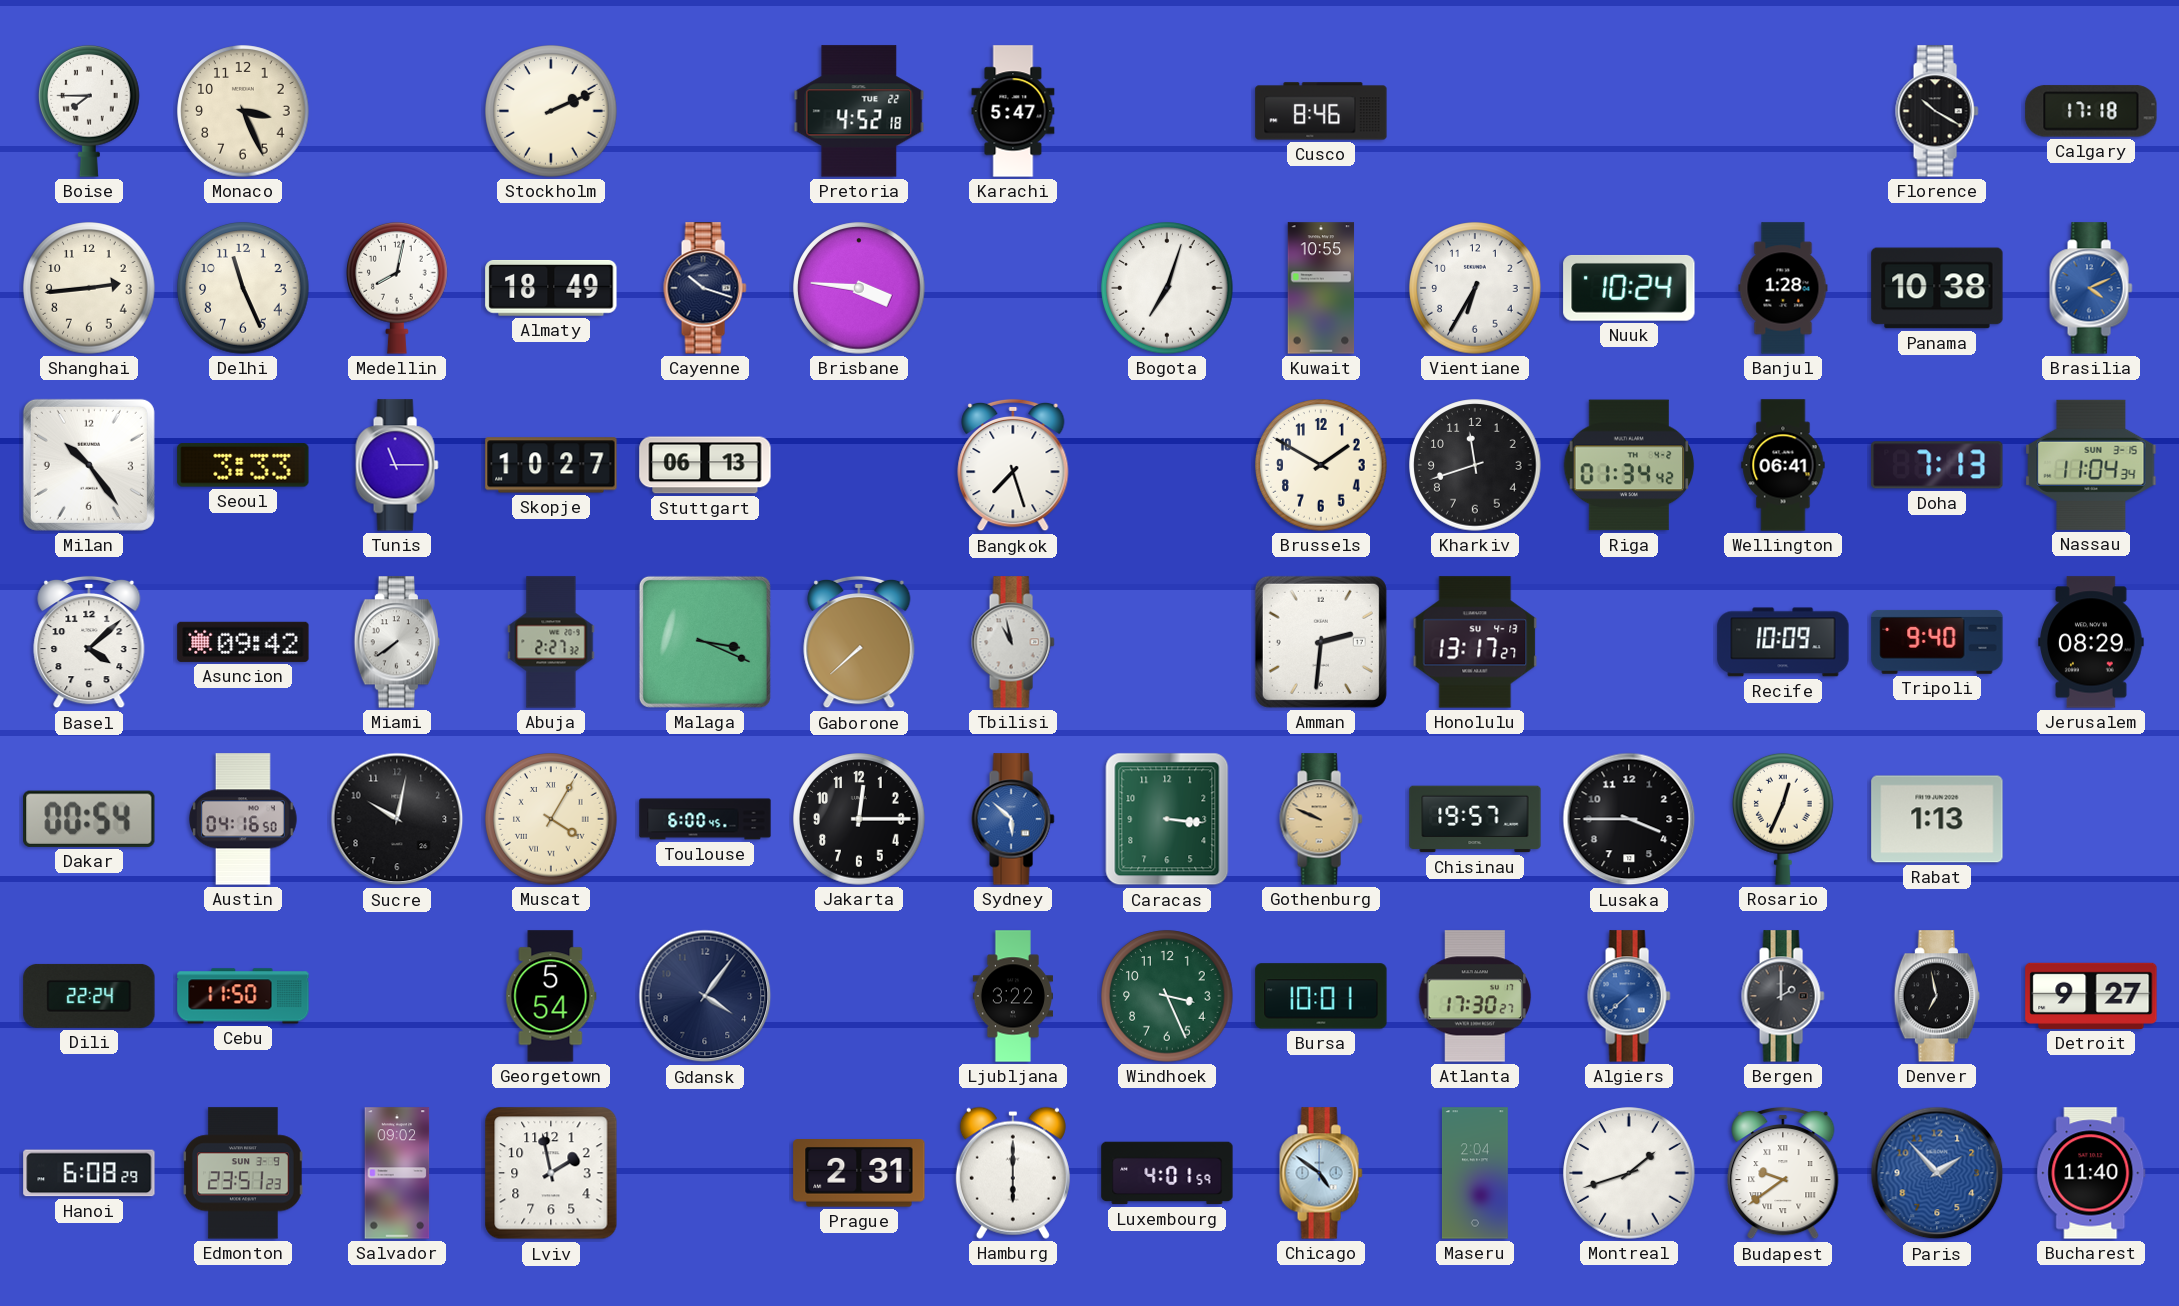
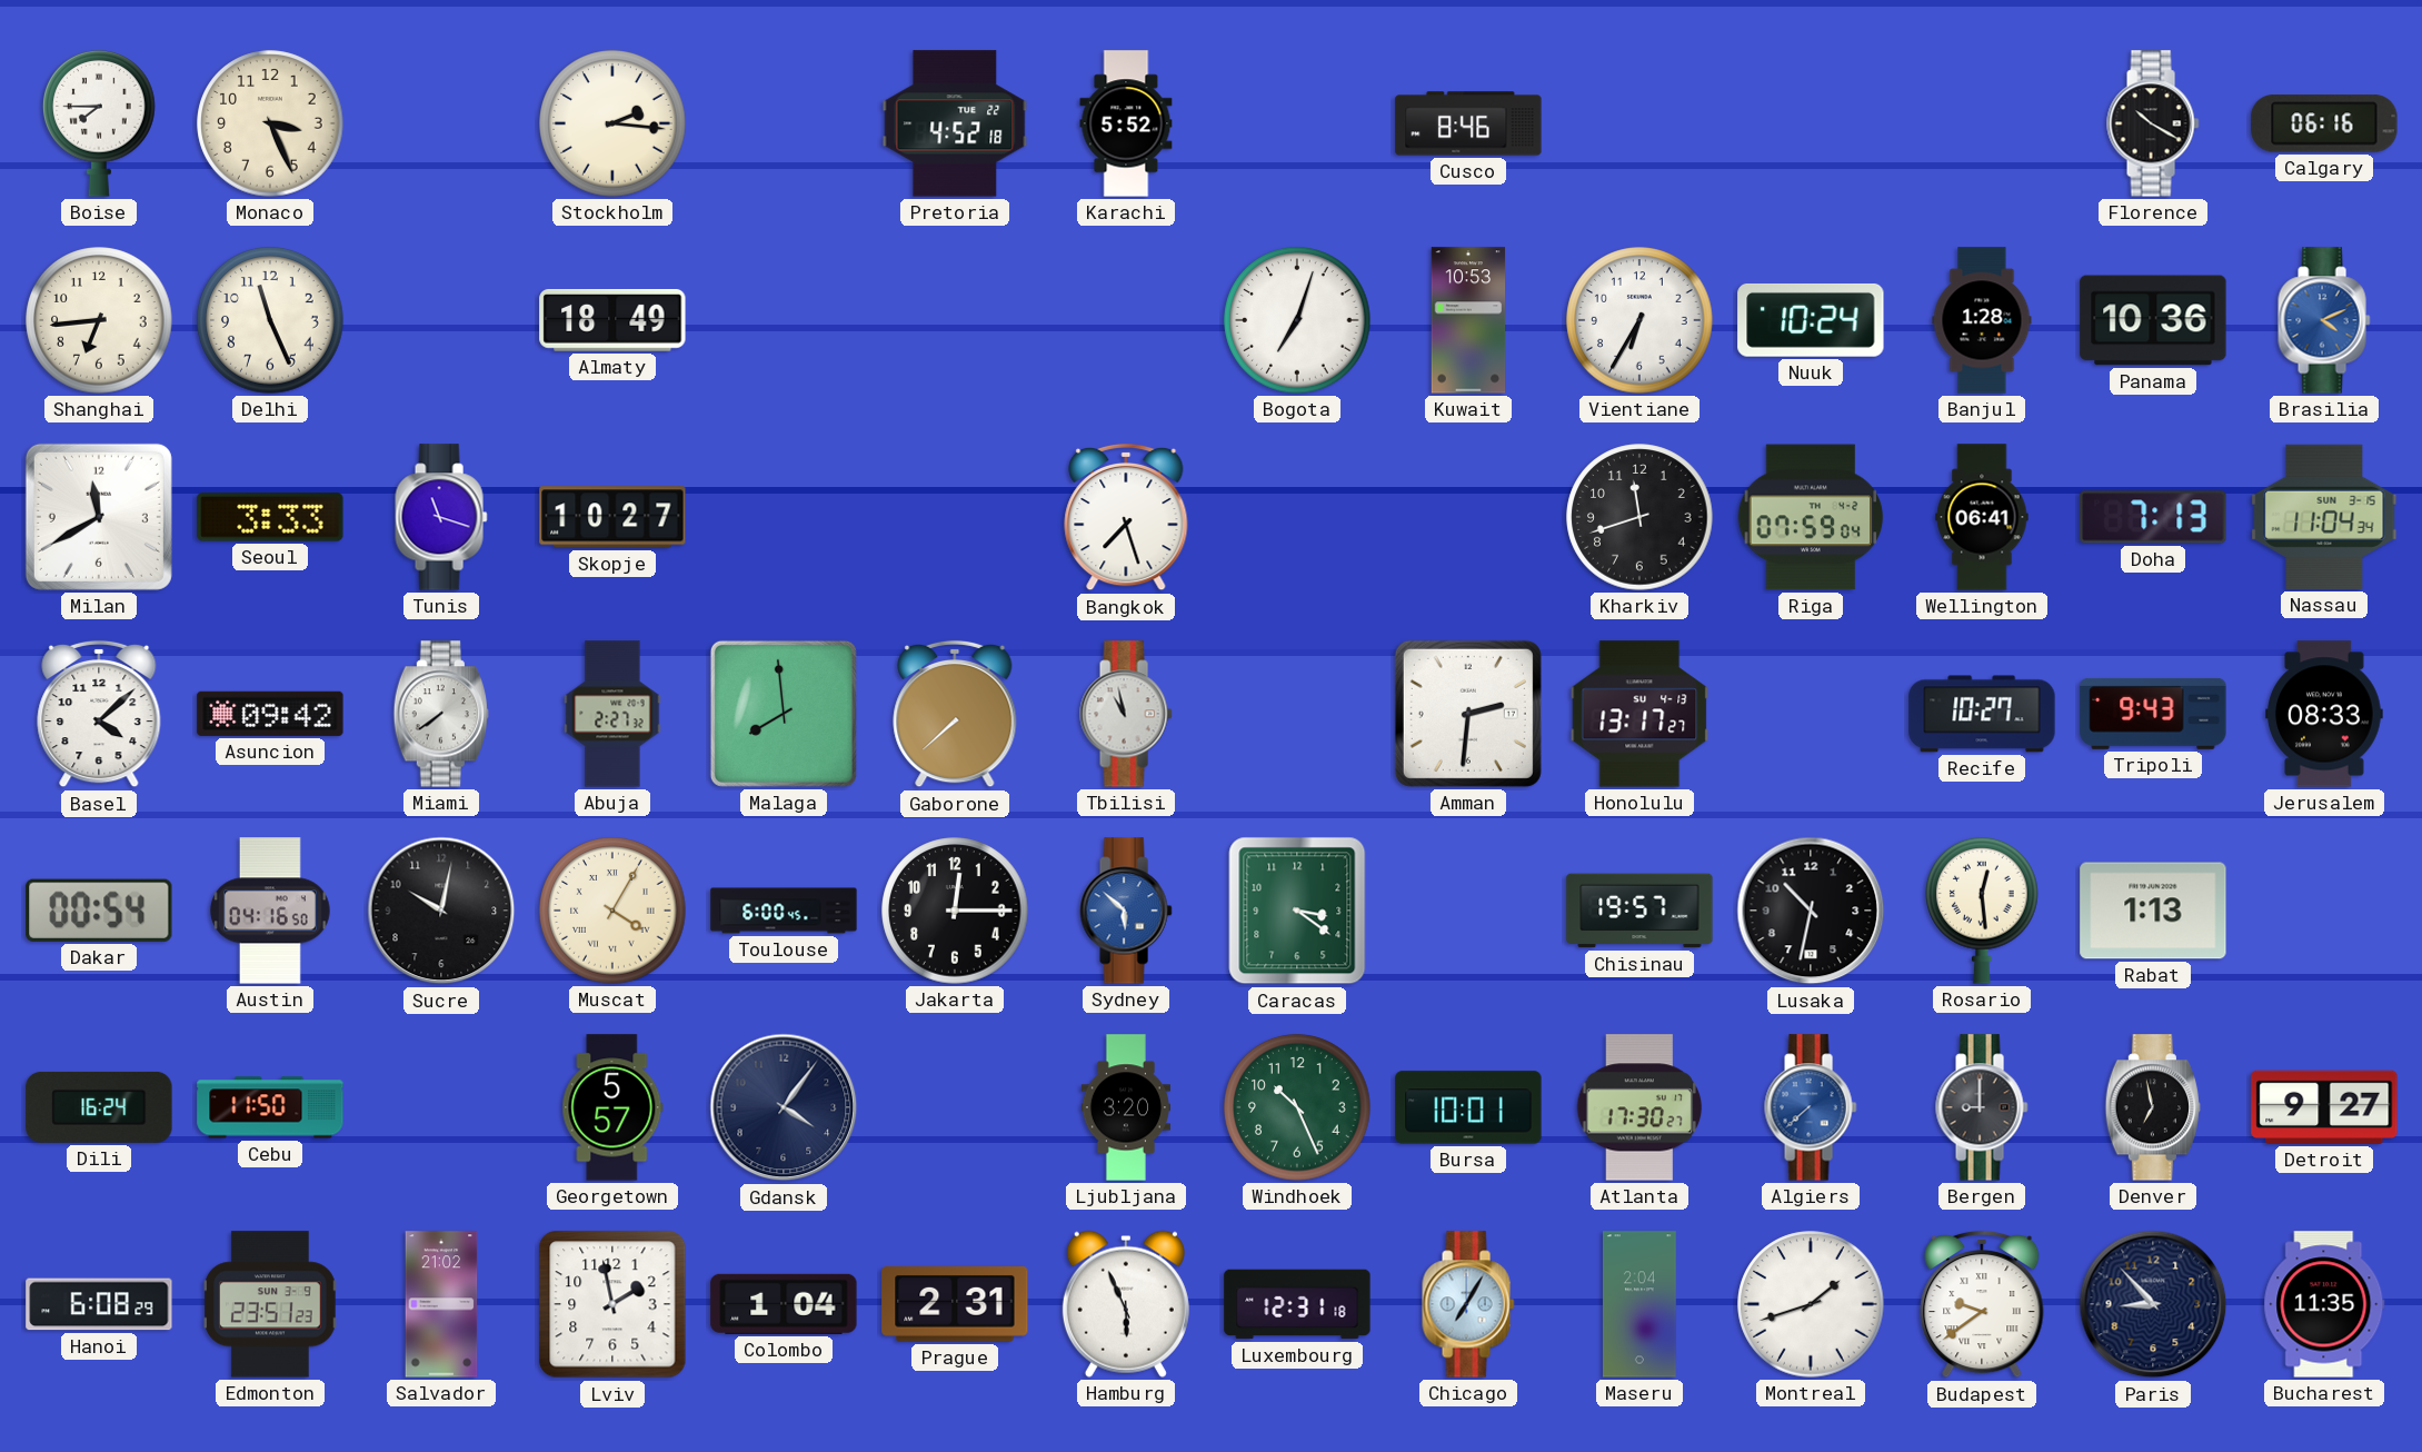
Stockholm: 2:11 -> 2:16 (612, 123)
Karachi: 5:47 -> 5:52 (1126, 123)
Calgary: 17:18 -> 06:16 (2324, 123)
Shanghai: 2:44 -> 6:44 (99, 320)
Medellin: 8:02 -> none (398, 288)
Cayenne: 10:18 -> none (705, 288)
Brisbane: 3:46 -> none (859, 288)
Kuwait: 10:55 -> 10:53 (1468, 320)
Panama: 10:38 -> 10:36 (2153, 320)
Milan: 10:24 -> 11:40 (99, 517)
Tunis: 11:15 -> 11:18 (441, 517)
Stuttgart: 06:13 -> none (705, 465)
Brussels: 1:50 -> none (1321, 465)
Riga: 01:34 -> 07:59 (1811, 517)
Malaga: 3:19 -> 7:59 (784, 714)
Recife: 10:09 -> 10:27 (1982, 714)
Tripoli: 9:40 -> 9:43 (2153, 714)
Jerusalem: 08:29 -> 08:33 (2324, 714)
Caracas: 3:16 -> 3:21 (1297, 911)
Gothenburg: 9:49 -> none (1321, 819)
Lusaka: 3:45 -> 10:32 (1811, 911)
Rosario: 12:34 -> 12:29 (1983, 911)
Dili: 22:24 -> 16:24 (99, 1107)
Georgetown: 5:54 -> 5:57 (612, 1107)
Ljubljana: 3:22 -> 3:20 (1125, 1107)
Windhoek: 3:26 -> 10:26 (1297, 1107)
Bergen: 2:00 -> 9:00 (1982, 1107)
Salvador: 09:02 -> 21:02 (441, 1304)
Colombo: none -> 1:04 (784, 1304)
Hamburg: 6:00 -> 5:56 (1126, 1304)
Luxembourg: 4:01 -> 12:31 (1297, 1304)
Chicago: 4:51 -> 7:05 (1468, 1304)
Paris: 1:53 -> 8:53 (2153, 1304)
Paris dial: blue -> navy (2153, 1304)
Bucharest: 11:40 -> 11:35 (2324, 1304)
